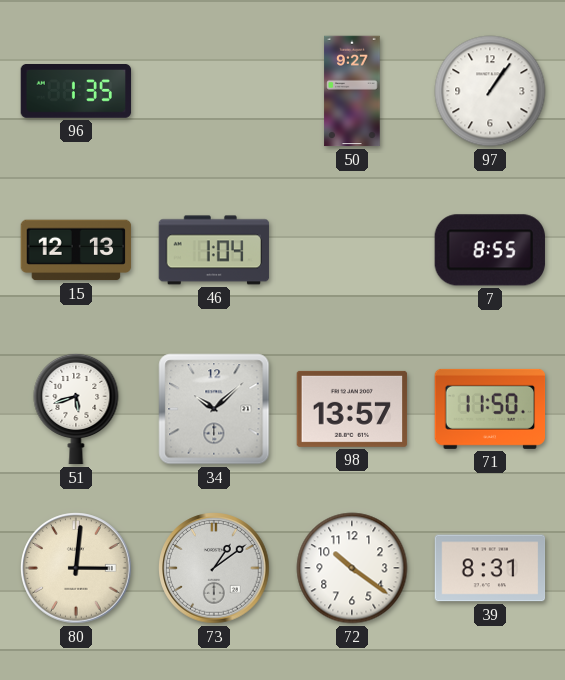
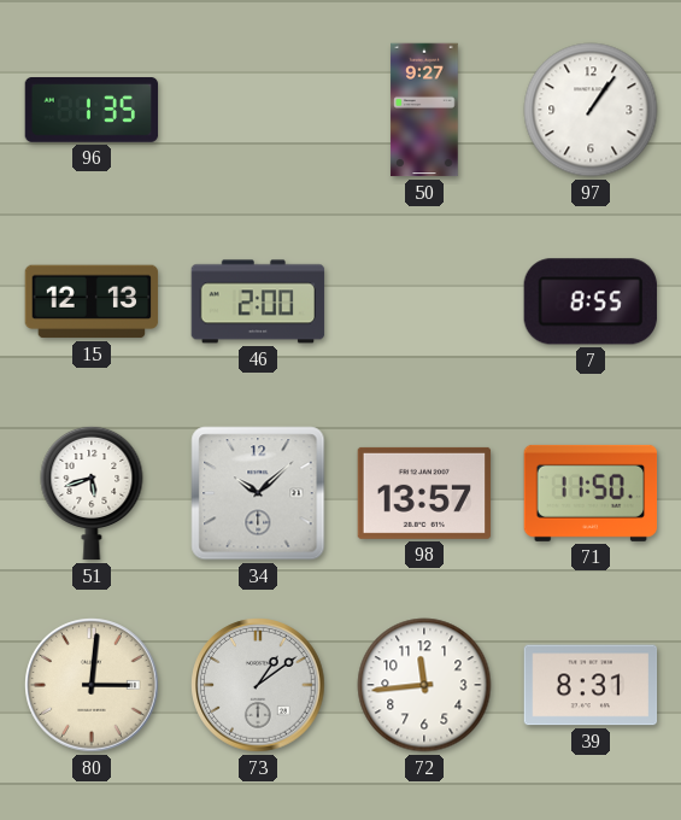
46: 1:04 -> 2:00 (258, 301)
72: 10:21 -> 11:44 (424, 685)
